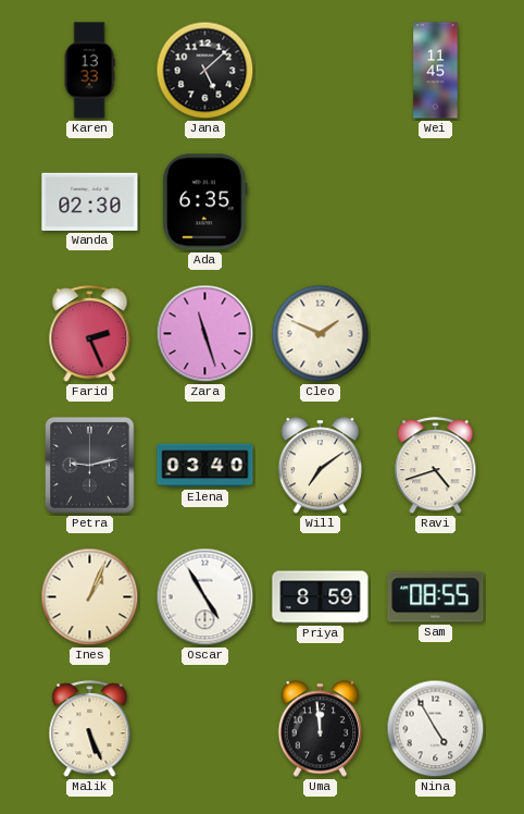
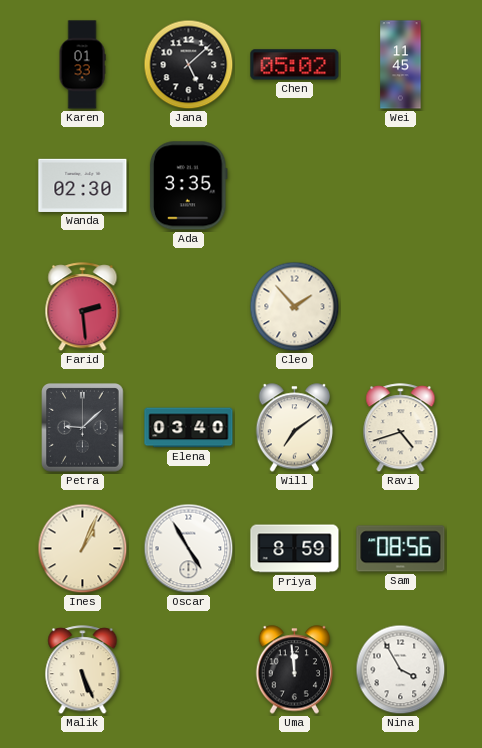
Karen: 13:33 -> 01:33 (82, 65)
Chen: none -> 05:02 (295, 65)
Ada: 6:35 -> 3:35 (188, 186)
Farid: 2:26 -> 2:29 (83, 307)
Zara: 11:27 -> none (205, 334)
Cleo: 1:49 -> 1:53 (295, 307)
Petra: 9:13 -> 9:08 (83, 428)
Sam: 08:55 -> 08:56 (401, 549)
Nina: 4:55 -> 3:55 (401, 670)
